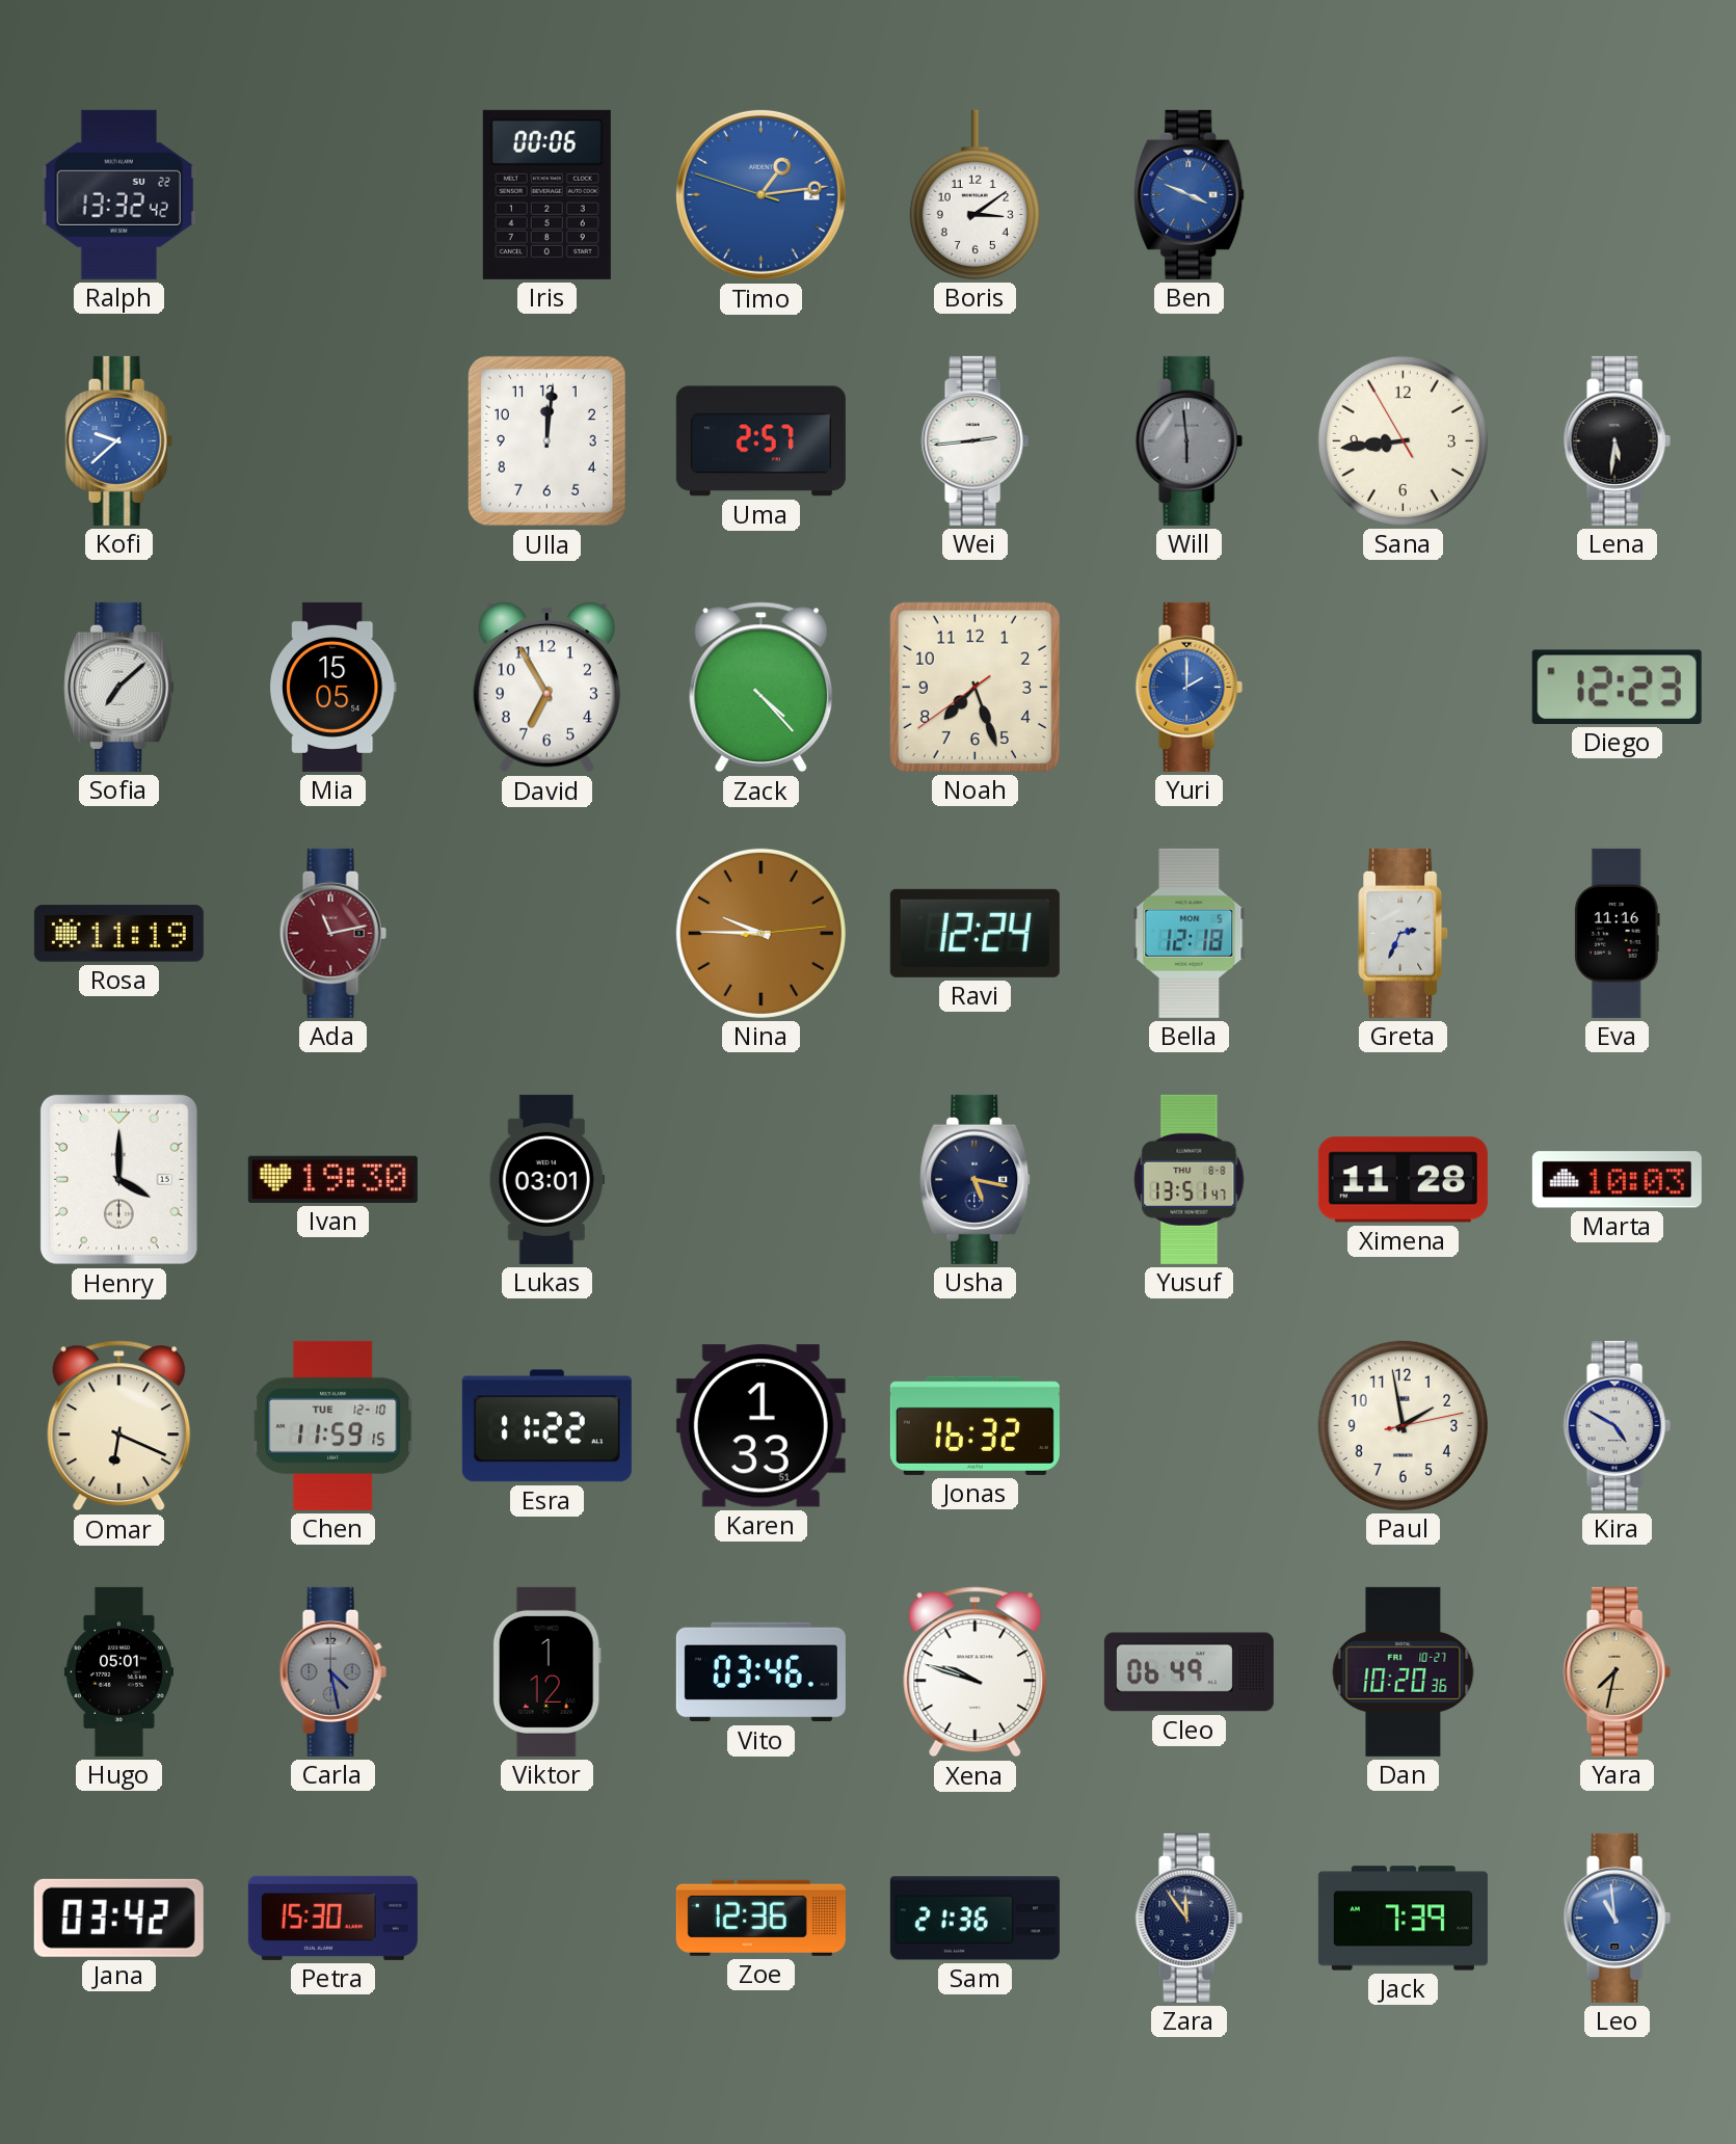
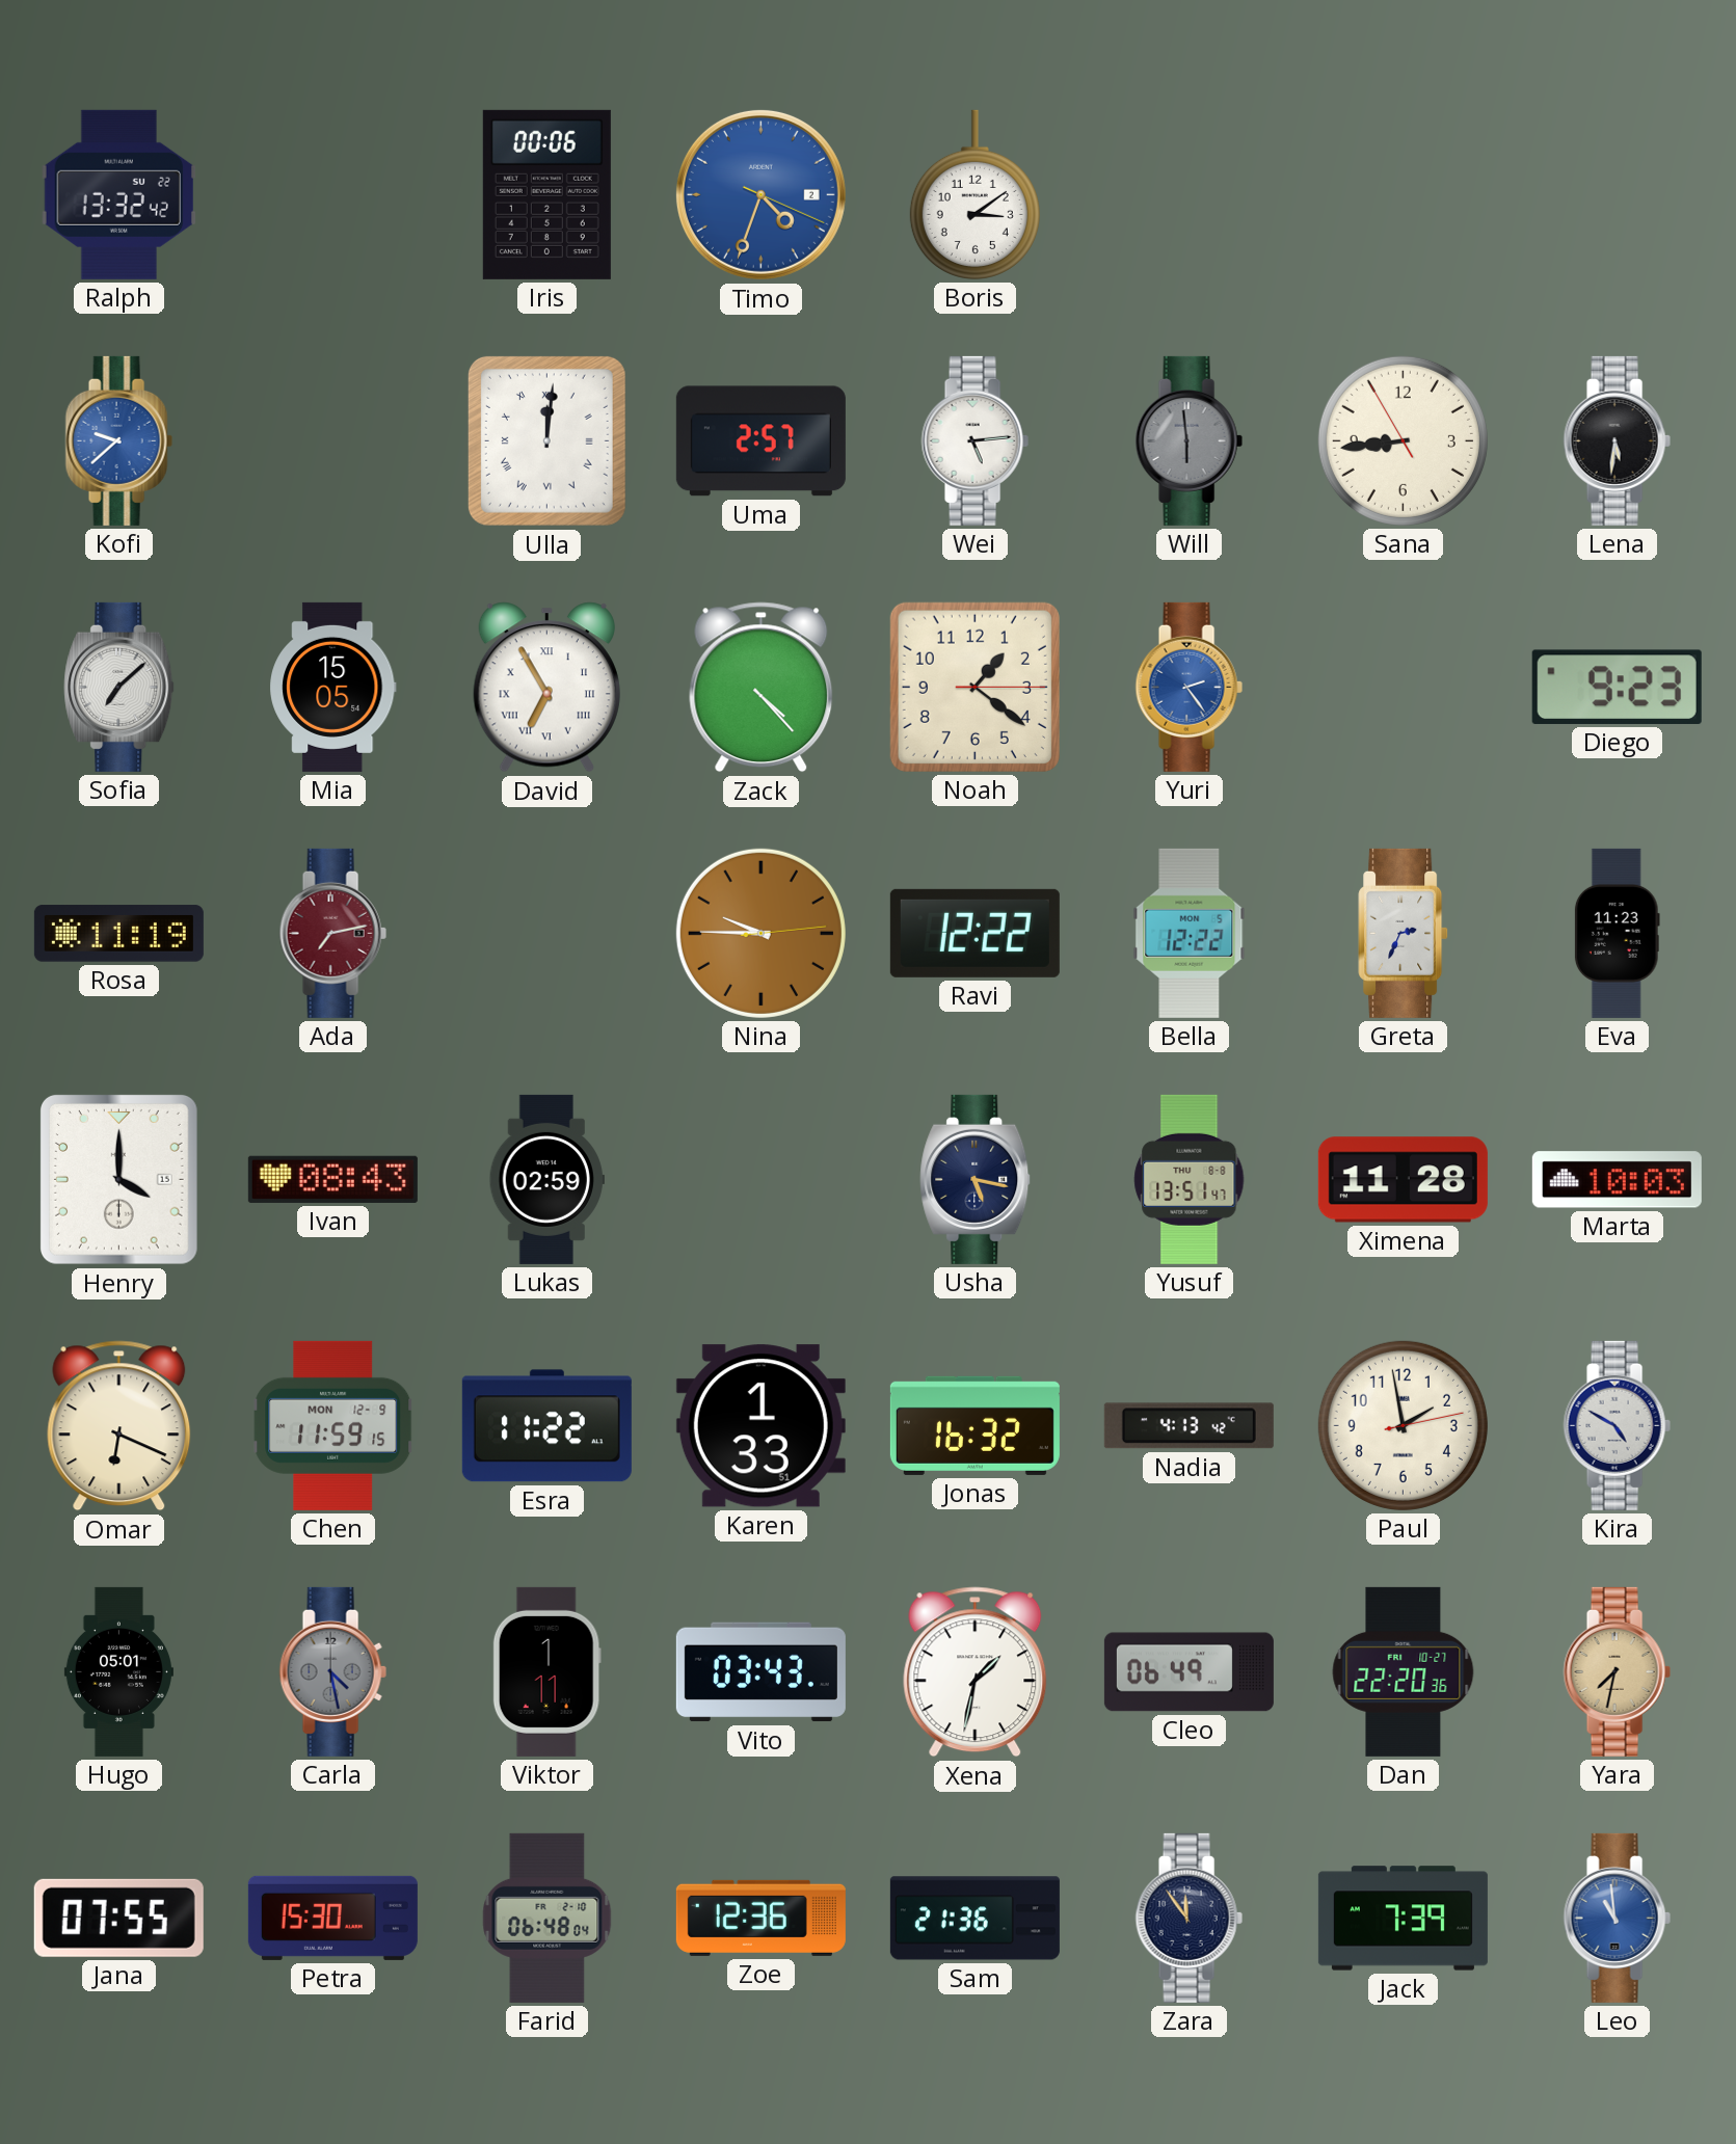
Timo: 1:13 -> 4:33 (760, 194)
Ben: 3:49 -> none (1190, 194)
Ulla numerals: Arabic -> Roman (546, 440)
Wei: 2:44 -> 5:14 (974, 440)
David numerals: Arabic -> Roman (546, 688)
Noah: 7:26 -> 1:21 (974, 687)
Yuri: 2:00 -> 2:24 (1189, 687)
Diego: 12:23 -> 9:23 (1617, 687)
Ada: 11:13 -> 7:13 (332, 933)
Ravi: 12:24 -> 12:22 (974, 933)
Bella: 12:18 -> 12:22 (1190, 933)
Eva: 11:16 -> 11:23 (1617, 933)
Ivan: 19:30 -> 08:43 (332, 1179)
Lukas: 03:01 -> 02:59 (546, 1179)
Chen date: TUE 12-10 -> MON 12-9 (333, 1425)
Nadia: none -> 4:13 (1189, 1426)
Viktor: 1:12 -> 1:11 (546, 1671)
Vito: 03:46 -> 03:43 (760, 1672)
Xena: 9:48 -> 1:32 (976, 1672)
Dan: 10:20 -> 22:20 (1404, 1671)
Jana: 03:42 -> 07:55 (118, 1918)
Farid: none -> 06:48 (547, 1918)
